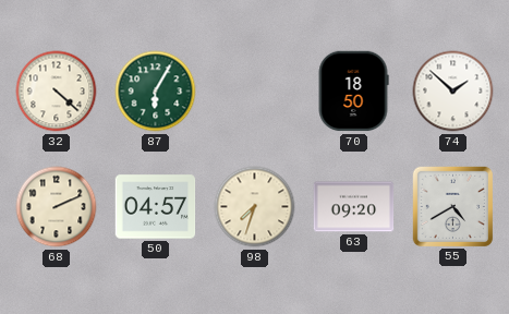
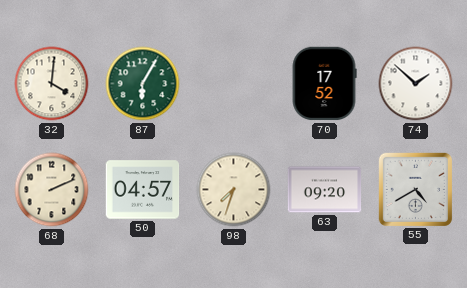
32: 4:22 -> 4:01 (52, 84)
70: 18:50 -> 17:52 (324, 84)
